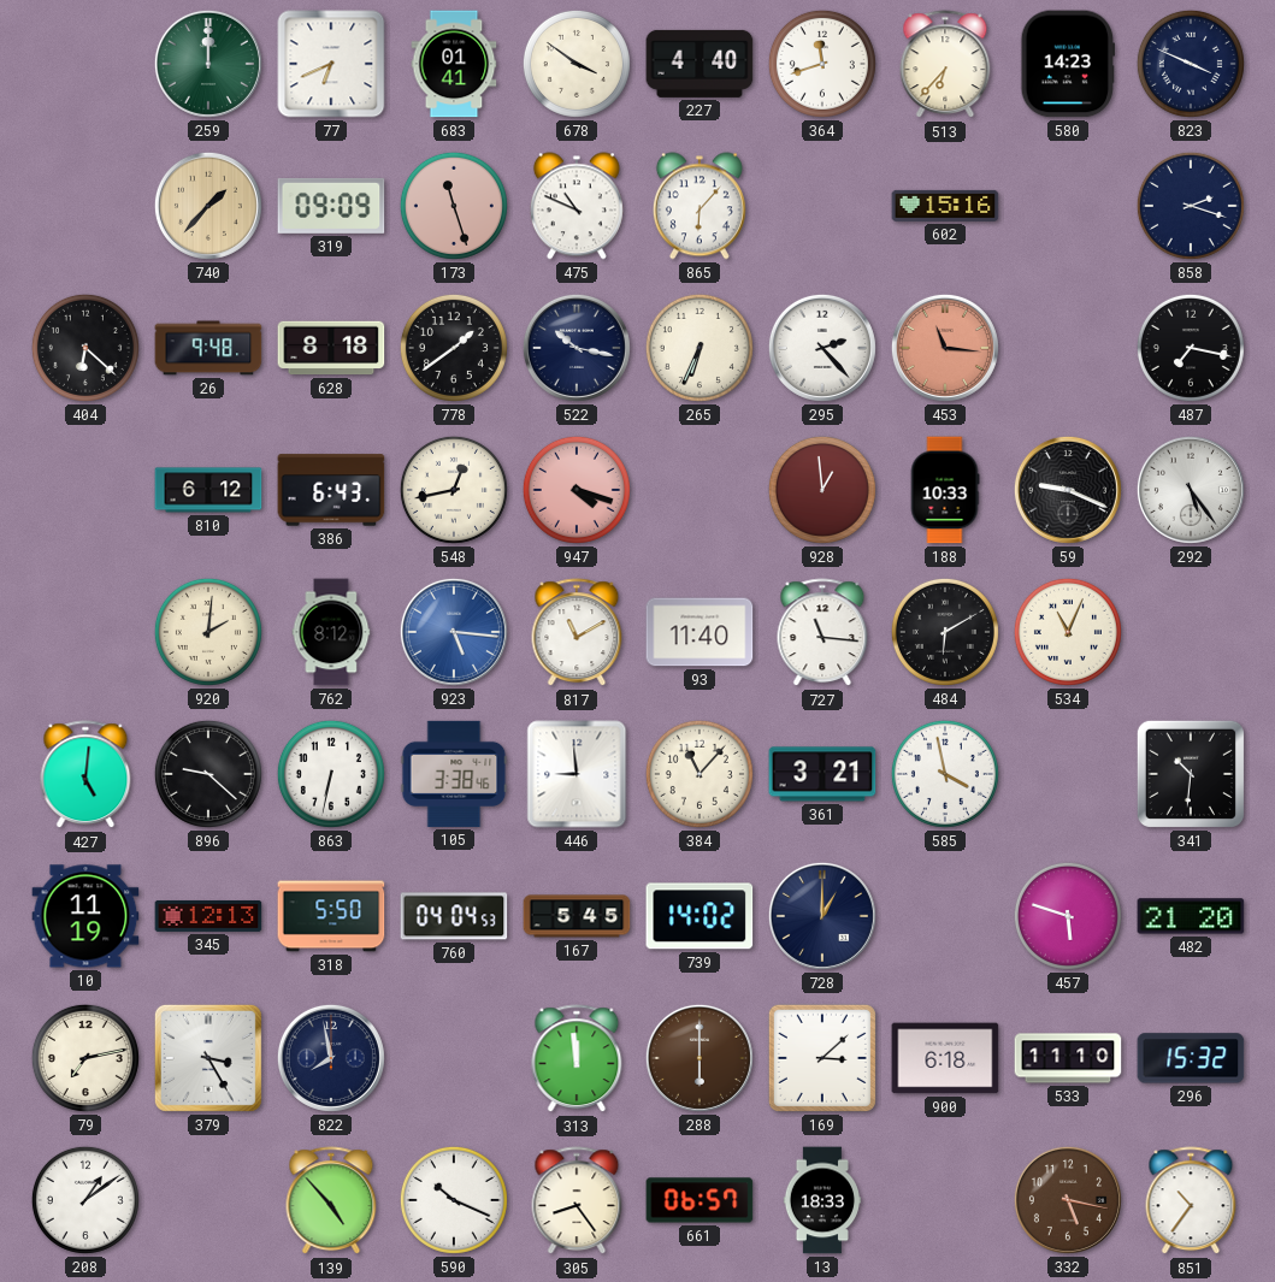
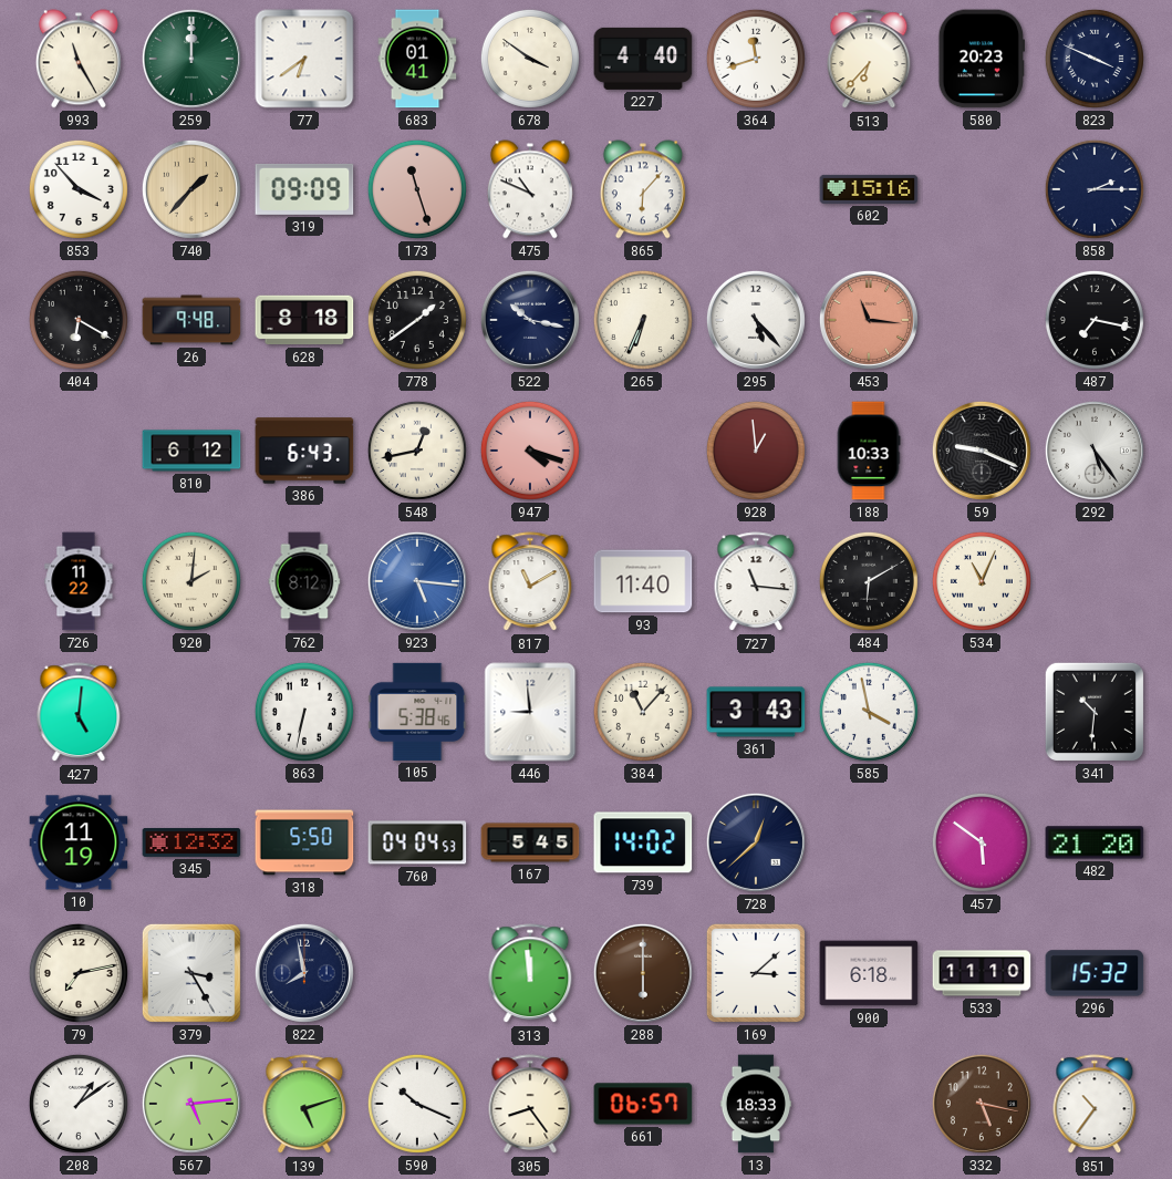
993: none -> 11:25 (79, 59)
77: 6:41 -> 6:39 (304, 59)
580: 14:23 -> 20:23 (981, 59)
853: none -> 3:53 (79, 189)
858: 2:18 -> 2:15 (1095, 189)
404: 6:22 -> 6:20 (79, 320)
295: 2:23 -> 5:23 (756, 320)
726: none -> 11:22 (79, 581)
896: 9:22 -> none (208, 774)
105: 3:38 -> 5:38 (417, 712)
361: 3:21 -> 3:43 (756, 712)
345: 12:13 -> 12:32 (191, 842)
728: 1:00 -> 12:38 (756, 842)
457: 5:48 -> 5:51 (982, 842)
567: none -> 5:14 (191, 1104)
139: 4:53 -> 5:12 (304, 1105)
